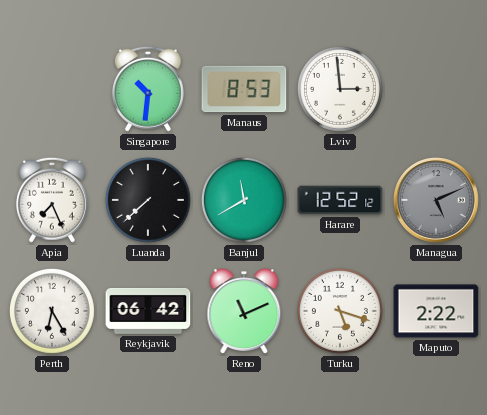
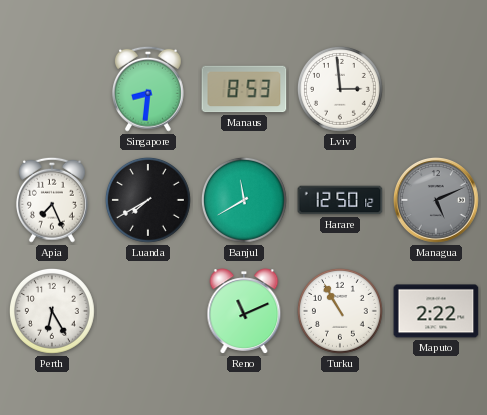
Singapore: 10:31 -> 8:31 (148, 89)
Luanda: 7:38 -> 7:40 (148, 200)
Harare: 12:52 -> 12:50 (340, 200)
Reykjavik: 06:42 -> none (148, 311)
Turku: 5:18 -> 10:55 (340, 311)
